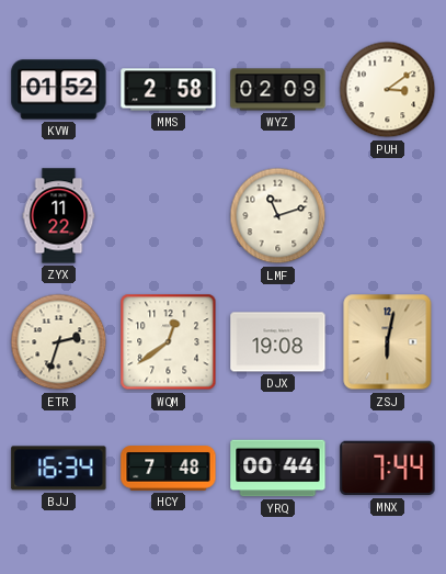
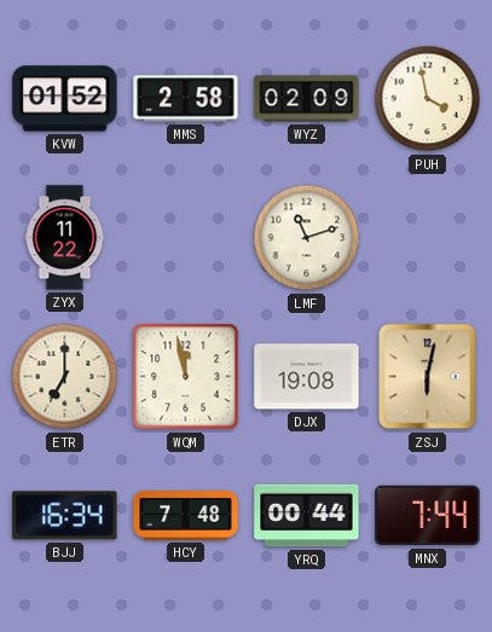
PUH: 3:09 -> 3:58 (428, 99)
ETR: 2:33 -> 7:00 (65, 377)
WQM: 12:39 -> 11:58 (186, 377)
